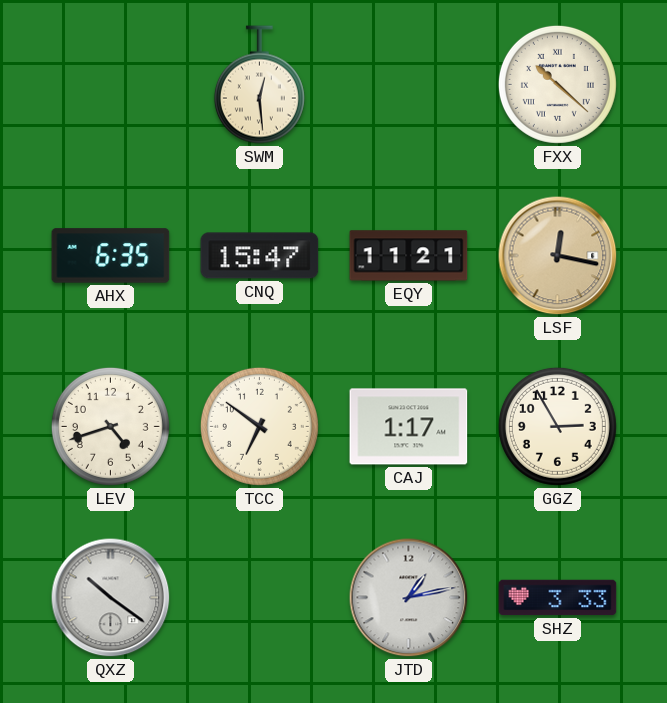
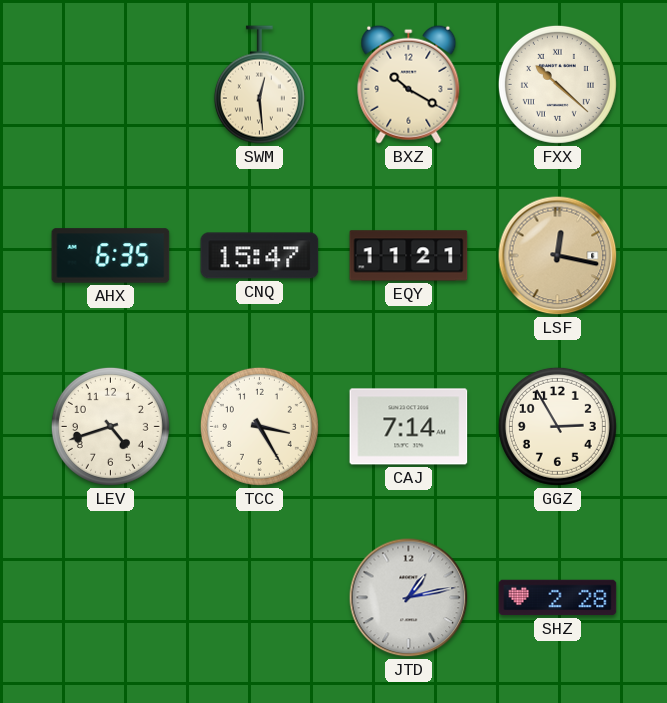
BXZ: none -> 10:20 (409, 84)
TCC: 6:51 -> 3:25 (259, 426)
CAJ: 1:17 -> 7:14 (409, 427)
QXZ: 10:21 -> none (111, 598)
SHZ: 3:33 -> 2:28 (558, 598)
